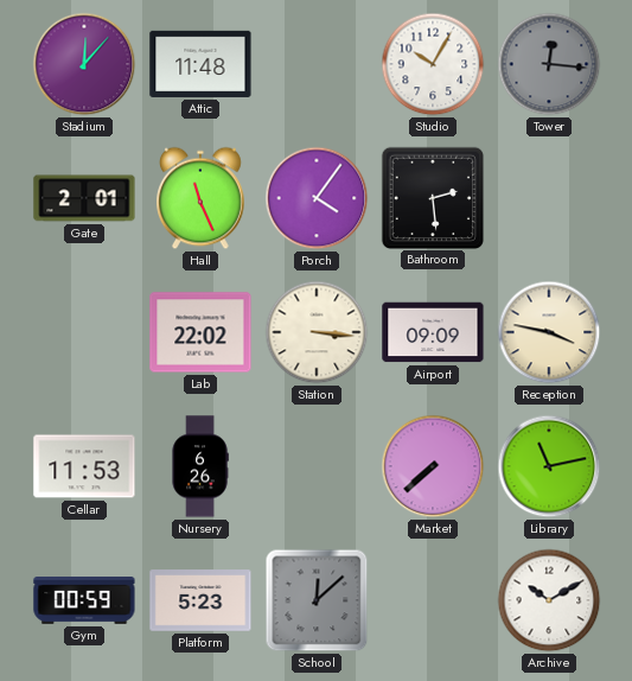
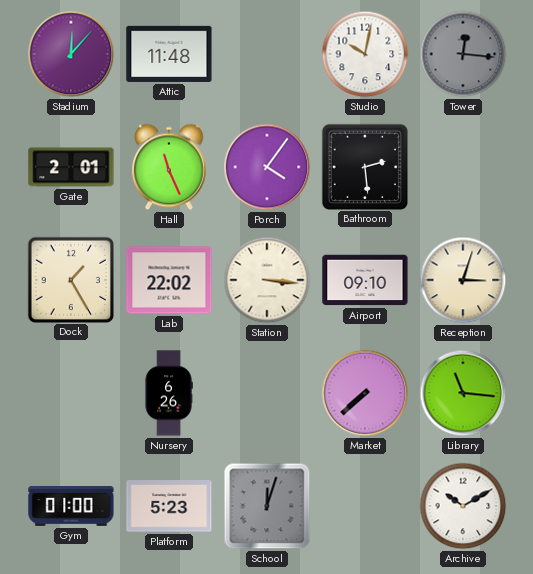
Studio: 10:05 -> 10:02 (365, 54)
Dock: none -> 1:25 (70, 279)
Airport: 09:09 -> 09:10 (365, 280)
Reception: 3:47 -> 3:03 (463, 280)
Cellar: 11:53 -> none (84, 466)
Library: 11:13 -> 11:16 (463, 393)
Gym: 00:59 -> 01:00 (71, 507)
School: 12:08 -> 12:03 (267, 506)
